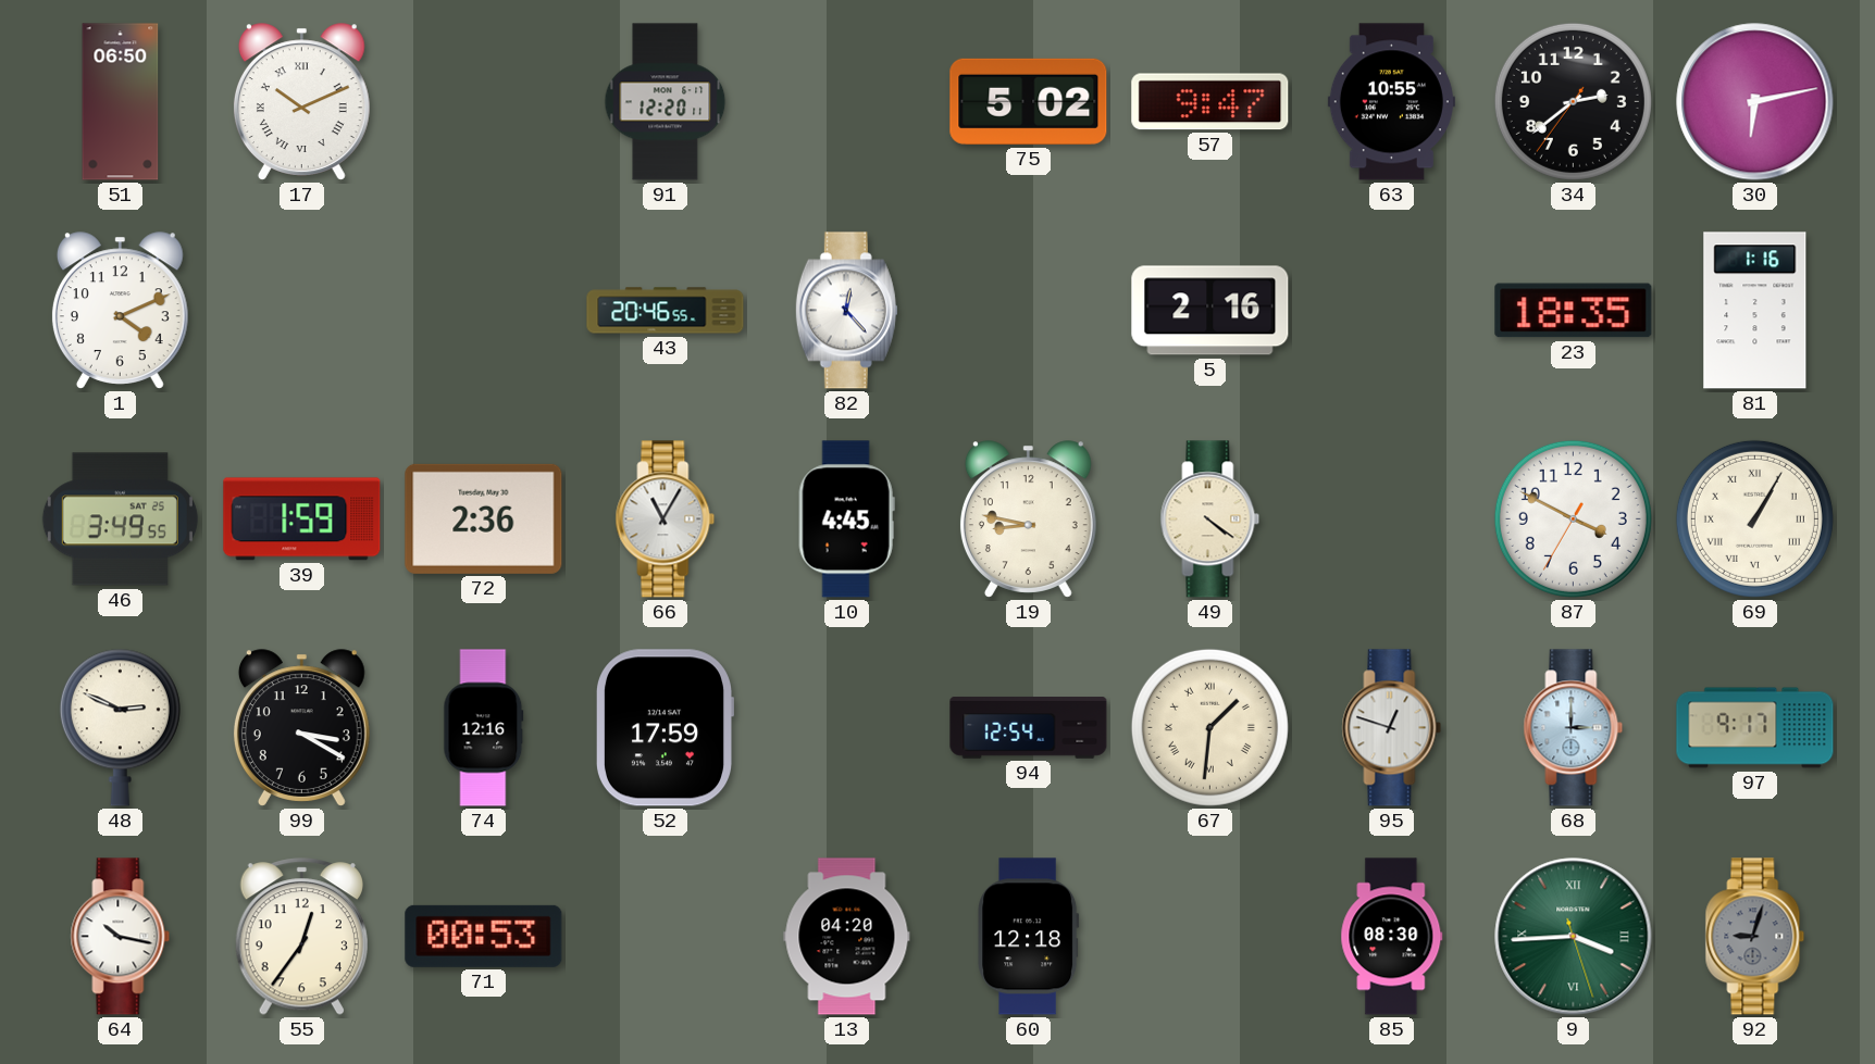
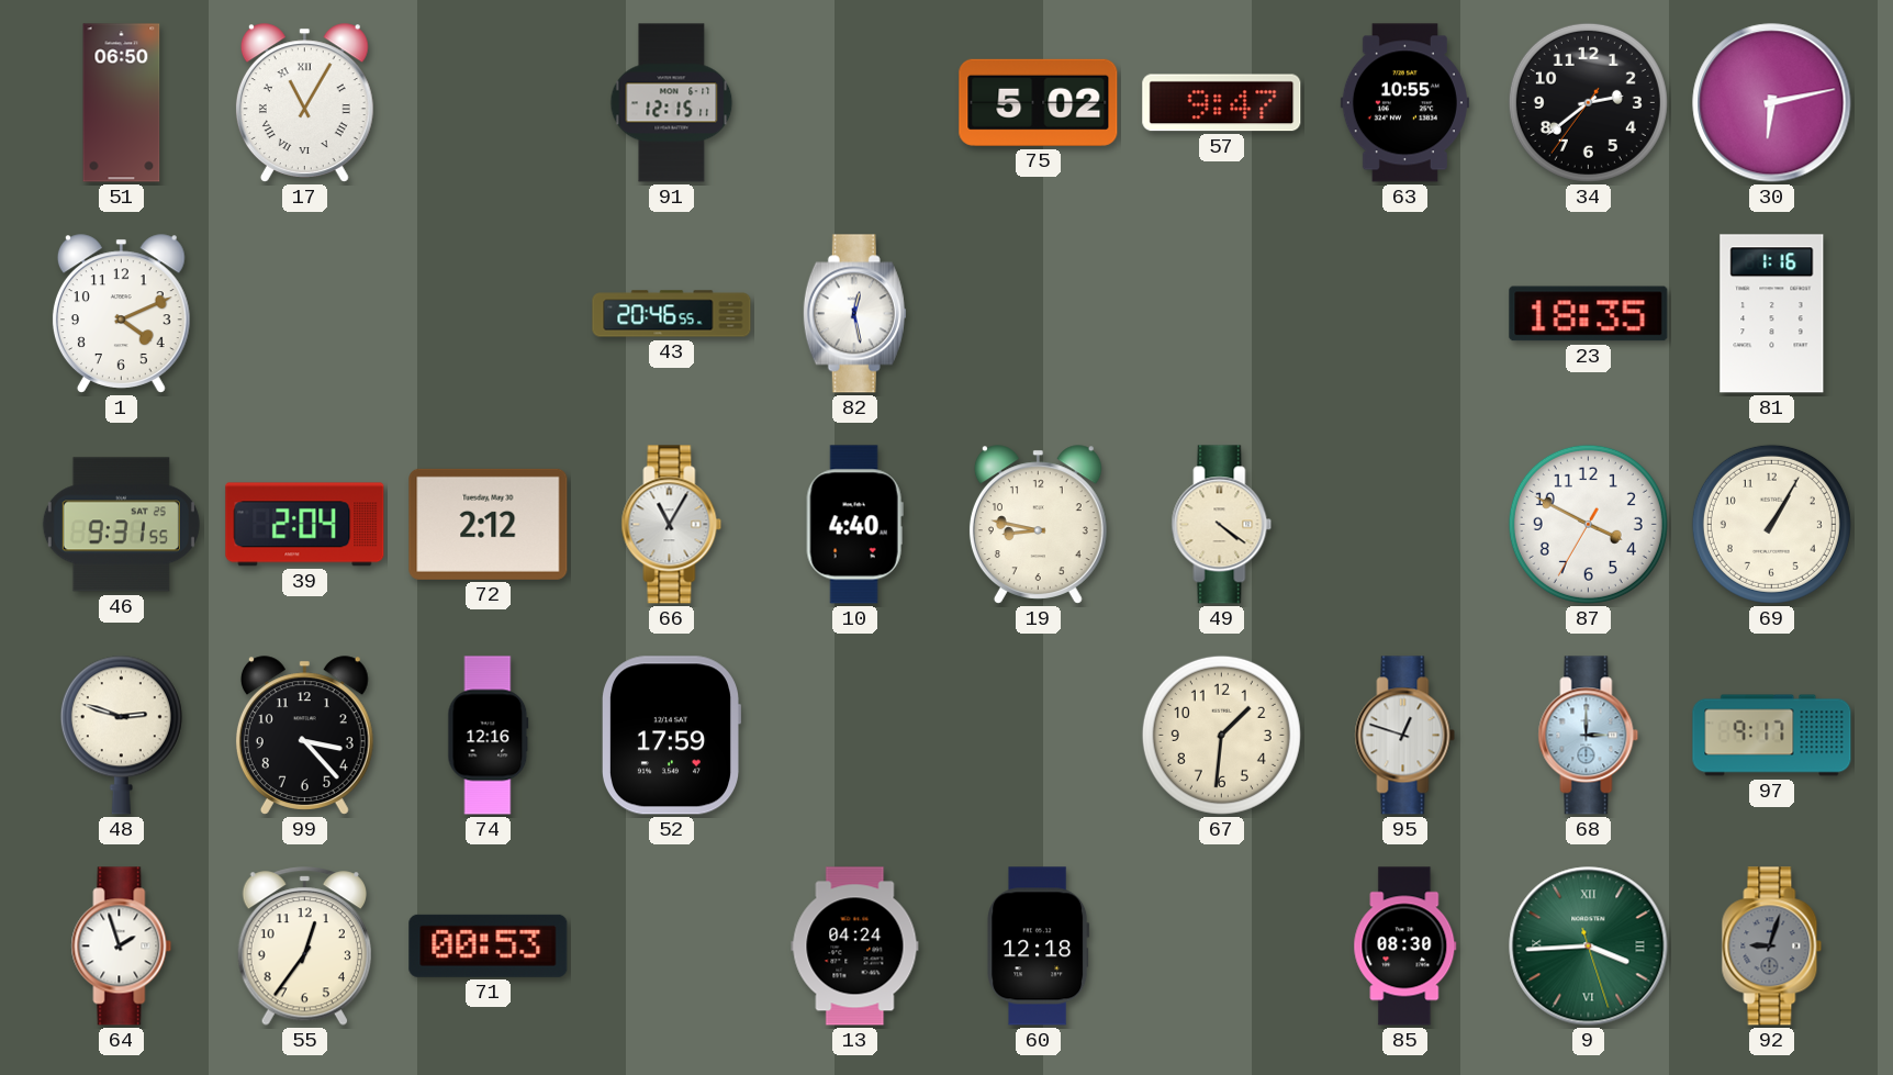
17: 10:11 -> 11:05 (304, 103)
91: 12:20 -> 12:15 (672, 103)
82: 12:23 -> 12:28 (854, 314)
5: 2:16 -> none (1210, 311)
46: 3:49 -> 9:31 (121, 525)
39: 1:59 -> 2:04 (305, 525)
72: 2:36 -> 2:12 (489, 524)
10: 4:45 -> 4:40 (854, 525)
69 numerals: Roman -> Arabic (1771, 524)
48: 2:49 -> 2:48 (121, 735)
99: 3:20 -> 3:23 (304, 736)
94: 12:54 -> none (1029, 728)
67 numerals: Roman -> Arabic (1221, 735)
64: 10:17 -> 1:57 (122, 947)
13: 04:20 -> 04:24 (855, 947)
